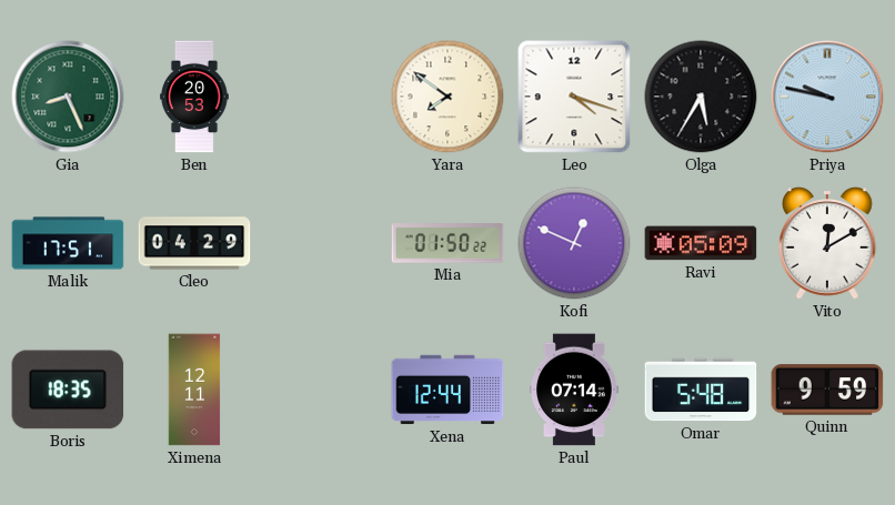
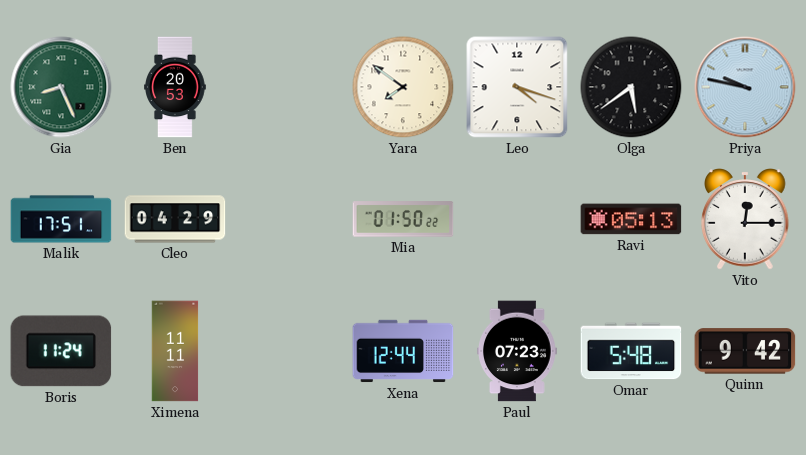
Olga: 5:35 -> 5:39 (631, 87)
Kofi: 12:49 -> none (574, 243)
Ravi: 05:09 -> 05:13 (631, 219)
Vito: 12:10 -> 12:15 (745, 219)
Boris: 18:35 -> 11:24 (61, 351)
Ximena: 12:11 -> 11:11 (175, 351)
Paul: 07:14 -> 07:23 (518, 351)
Quinn: 9:59 -> 9:42 (745, 351)
